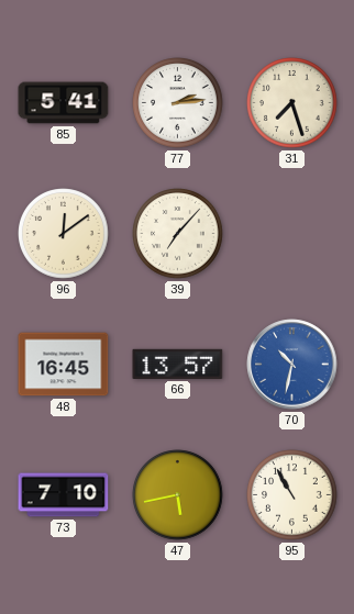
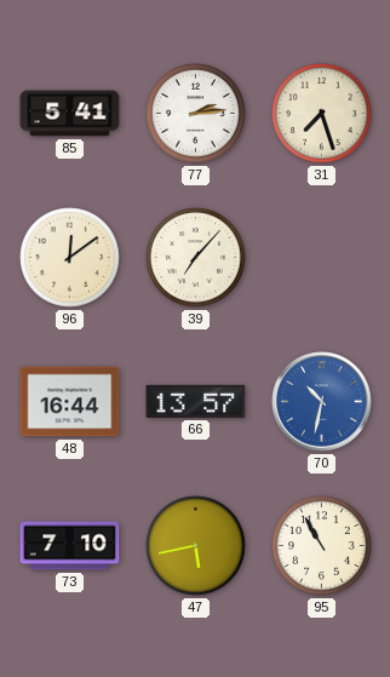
48: 16:45 -> 16:44 (70, 402)
